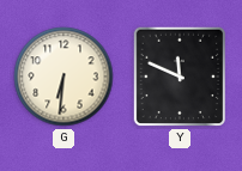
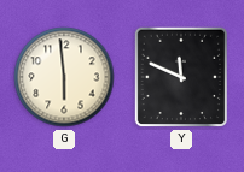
G: 6:31 -> 5:59 (64, 77)
